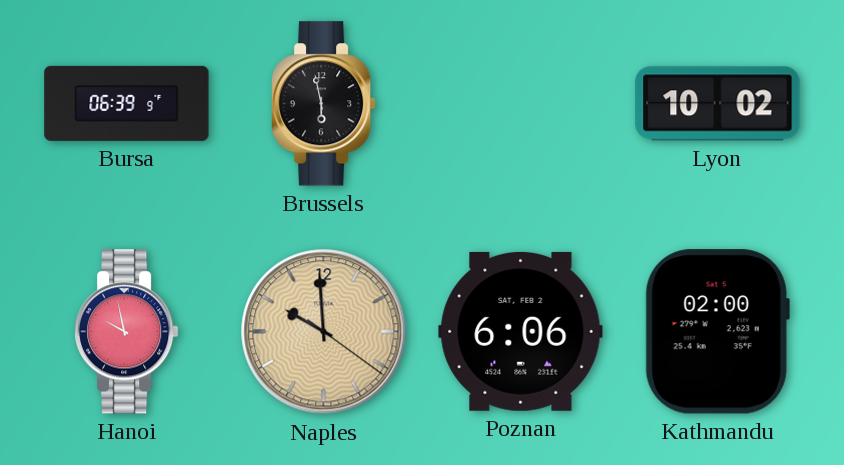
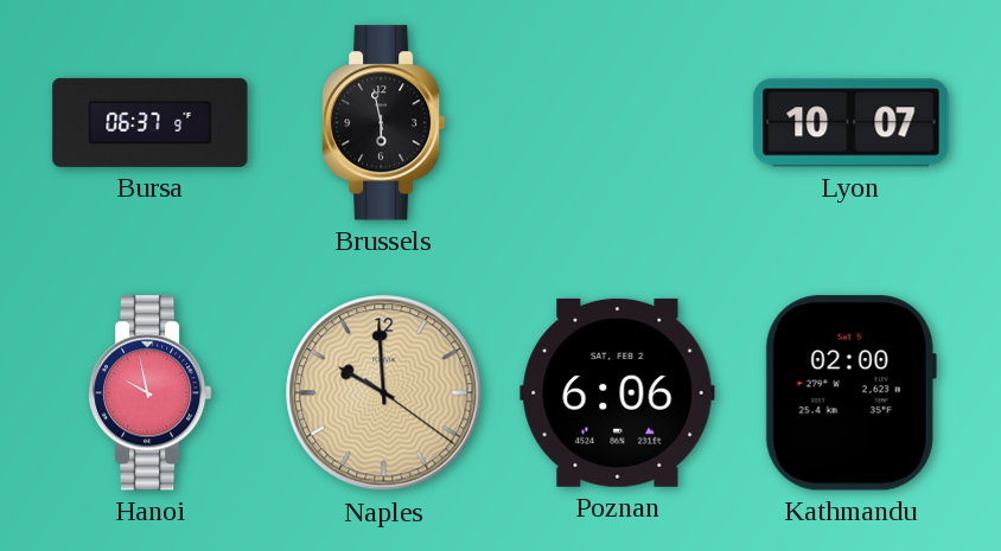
Bursa: 06:39 -> 06:37 (151, 122)
Lyon: 10:02 -> 10:07 (852, 123)
